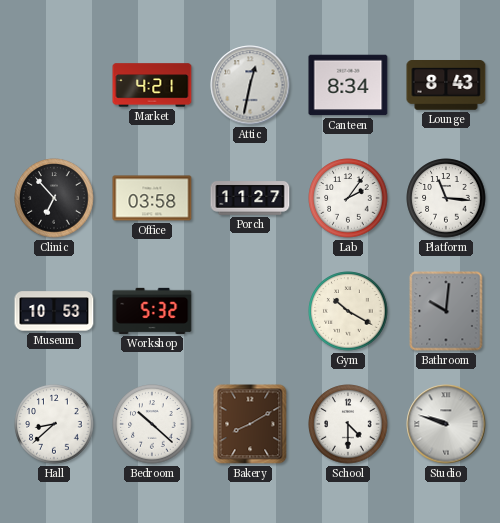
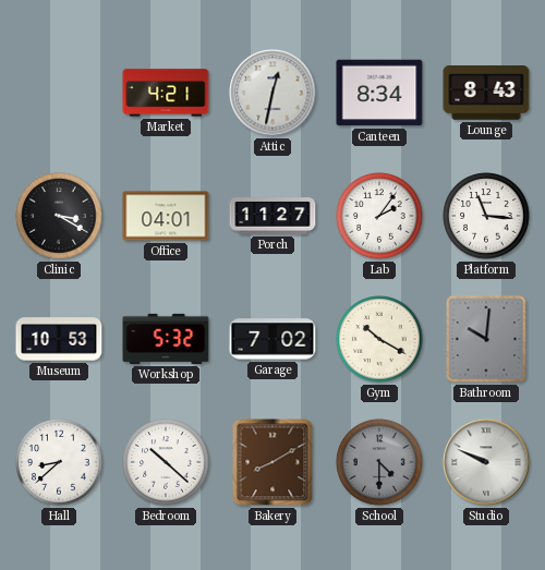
Clinic: 6:53 -> 3:20 (59, 216)
Office: 03:58 -> 04:01 (166, 216)
Garage: none -> 7:02 (272, 339)
School dial: white -> grey (379, 462)
Studio: 9:48 -> 9:49 (486, 462)
